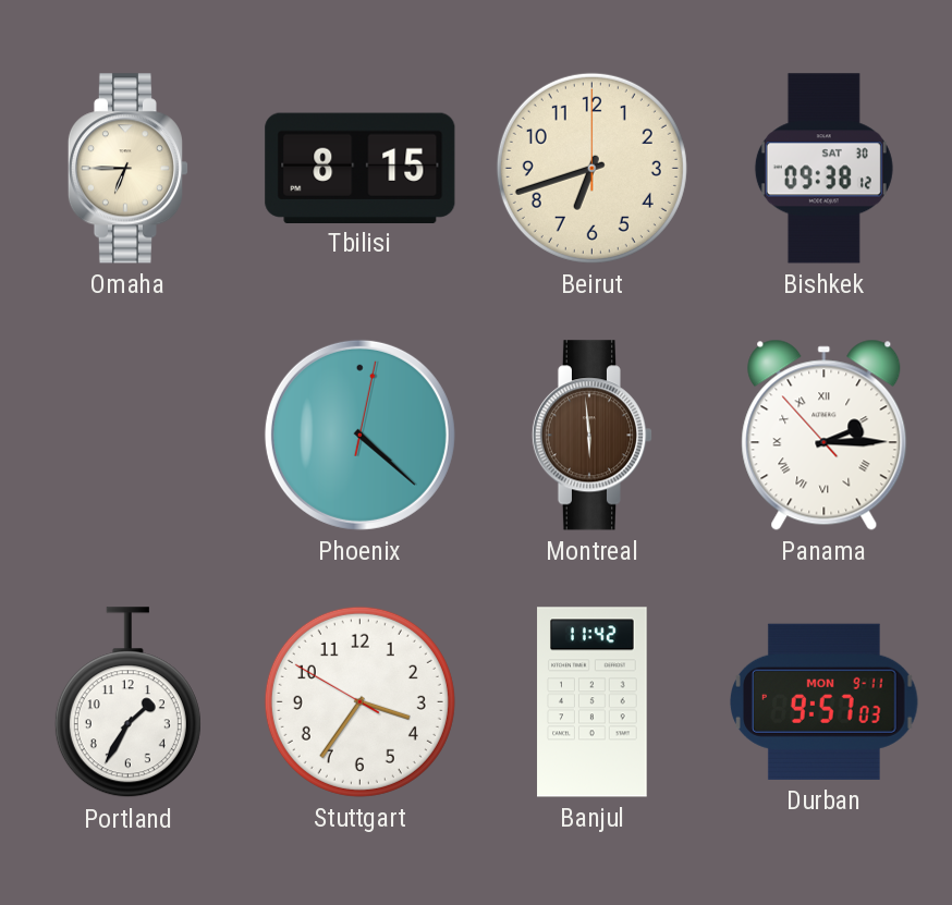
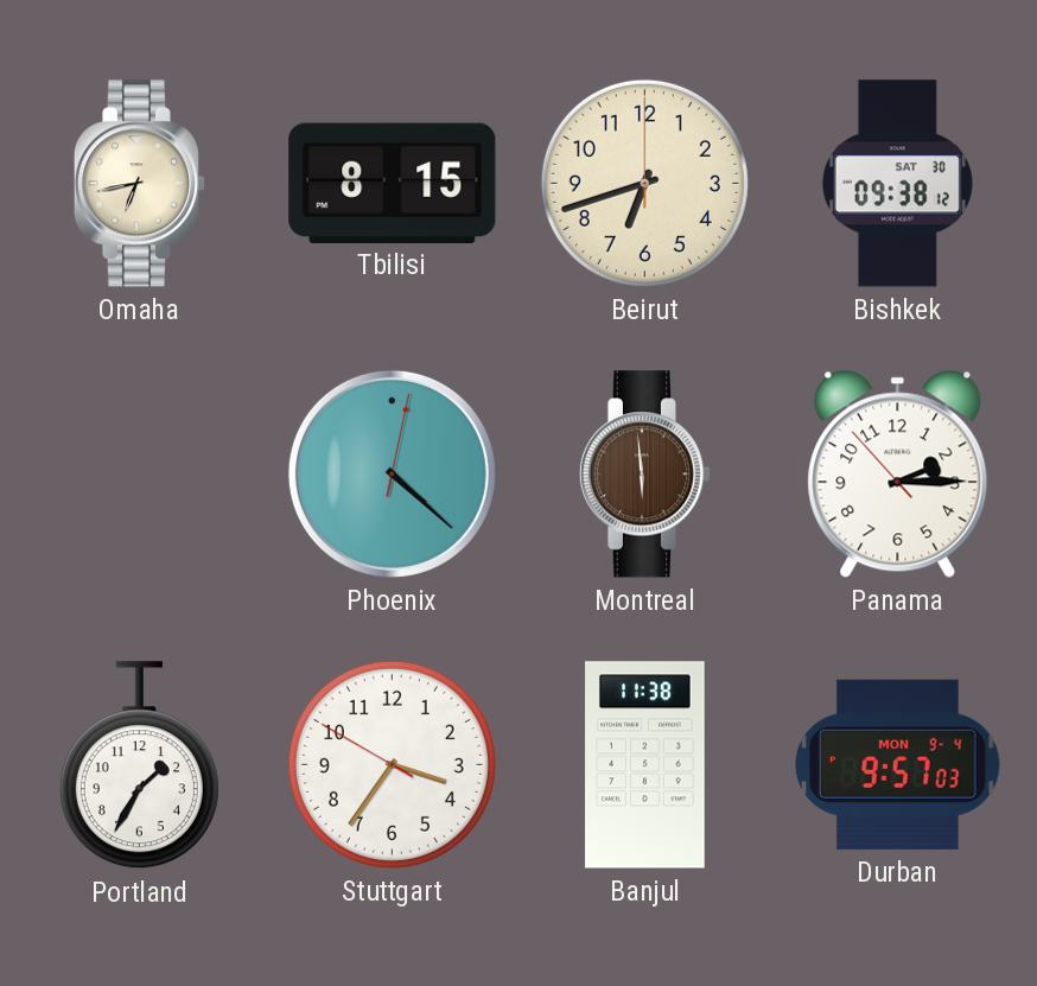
Omaha: 6:45 -> 6:43 (140, 184)
Panama numerals: Roman -> Arabic (898, 473)
Banjul: 11:42 -> 11:38 (645, 765)
Durban date: MON 9-11 -> MON 9-4 (898, 764)
